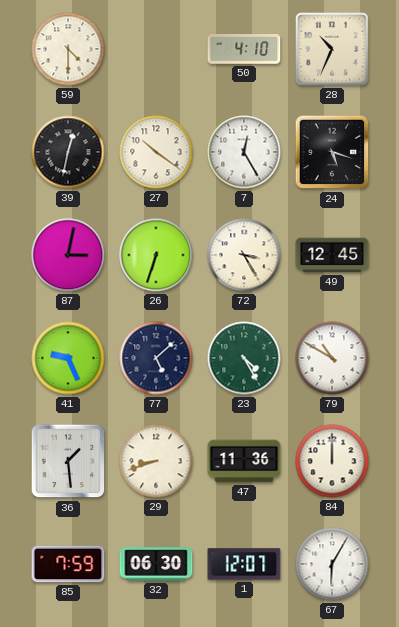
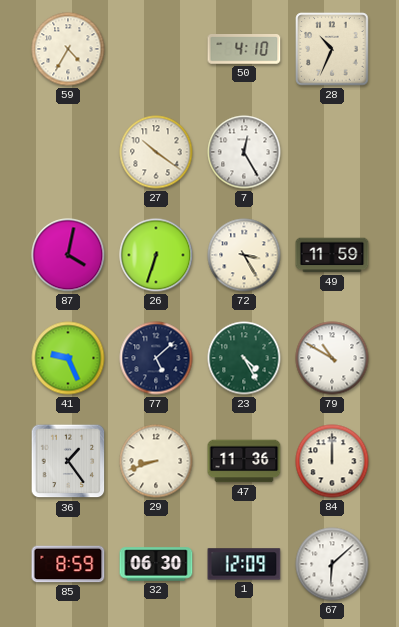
59: 4:30 -> 4:35 (68, 49)
39: 12:32 -> none (68, 152)
24: 5:18 -> none (332, 152)
87: 3:02 -> 4:02 (68, 255)
49: 12:45 -> 11:59 (332, 255)
36: 1:29 -> 1:24 (68, 461)
85: 7:59 -> 8:59 (68, 564)
1: 12:07 -> 12:09 (244, 564)
67: 6:05 -> 6:08 (332, 564)
